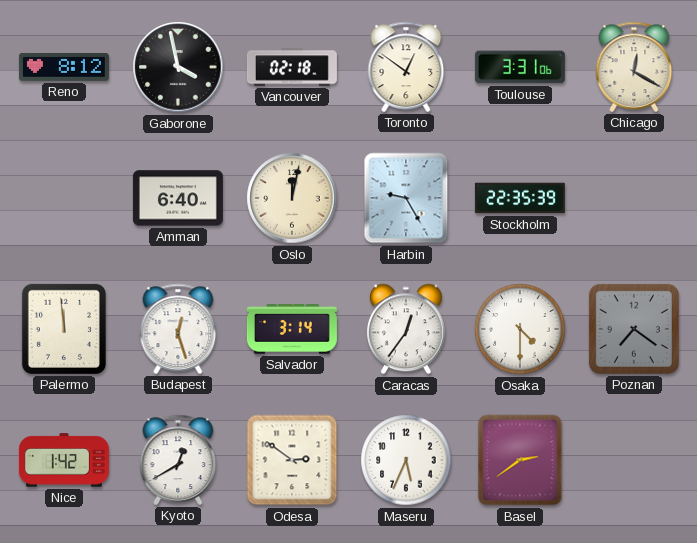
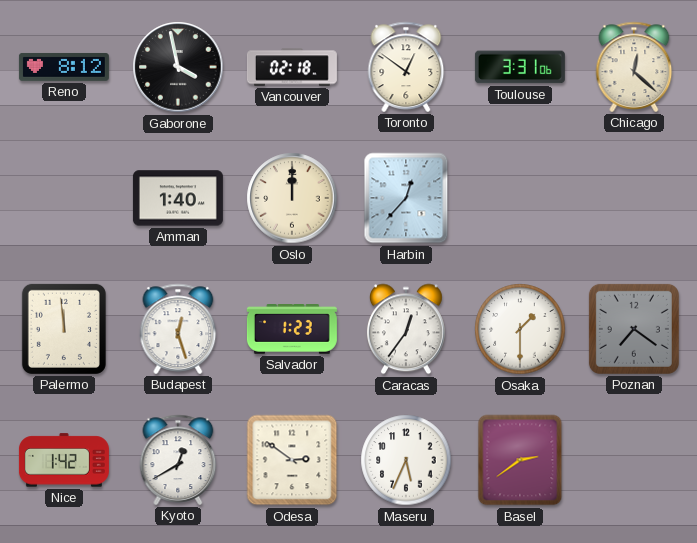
Chicago: 12:20 -> 12:22 (634, 67)
Amman: 6:40 -> 1:40 (178, 198)
Oslo: 12:02 -> 12:00 (292, 198)
Harbin: 9:25 -> 12:37 (406, 198)
Stockholm: 22:35 -> none (520, 198)
Salvador: 3:14 -> 1:23 (292, 330)
Osaka: 4:30 -> 1:30 (520, 329)
